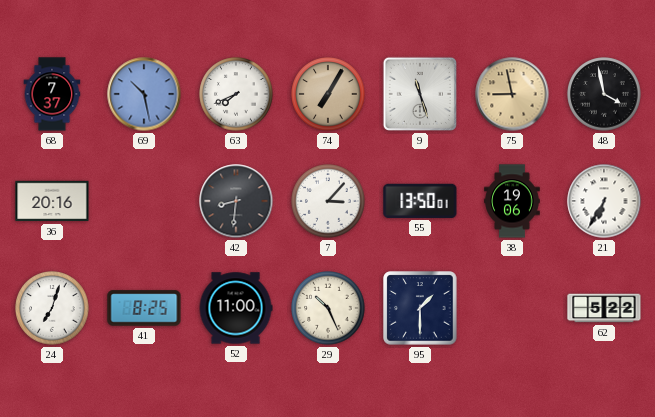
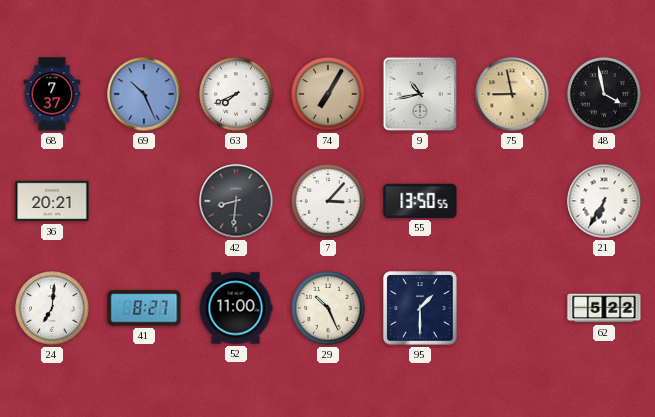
69: 10:28 -> 10:26 (144, 94)
9: 11:27 -> 10:43 (420, 94)
36: 20:16 -> 20:21 (52, 201)
55: 13:50:01 -> 13:50:55 (420, 201)
38: 19:06 -> none (512, 201)
24: 7:03 -> 7:01 (52, 308)
41: 8:25 -> 8:27 (144, 308)
